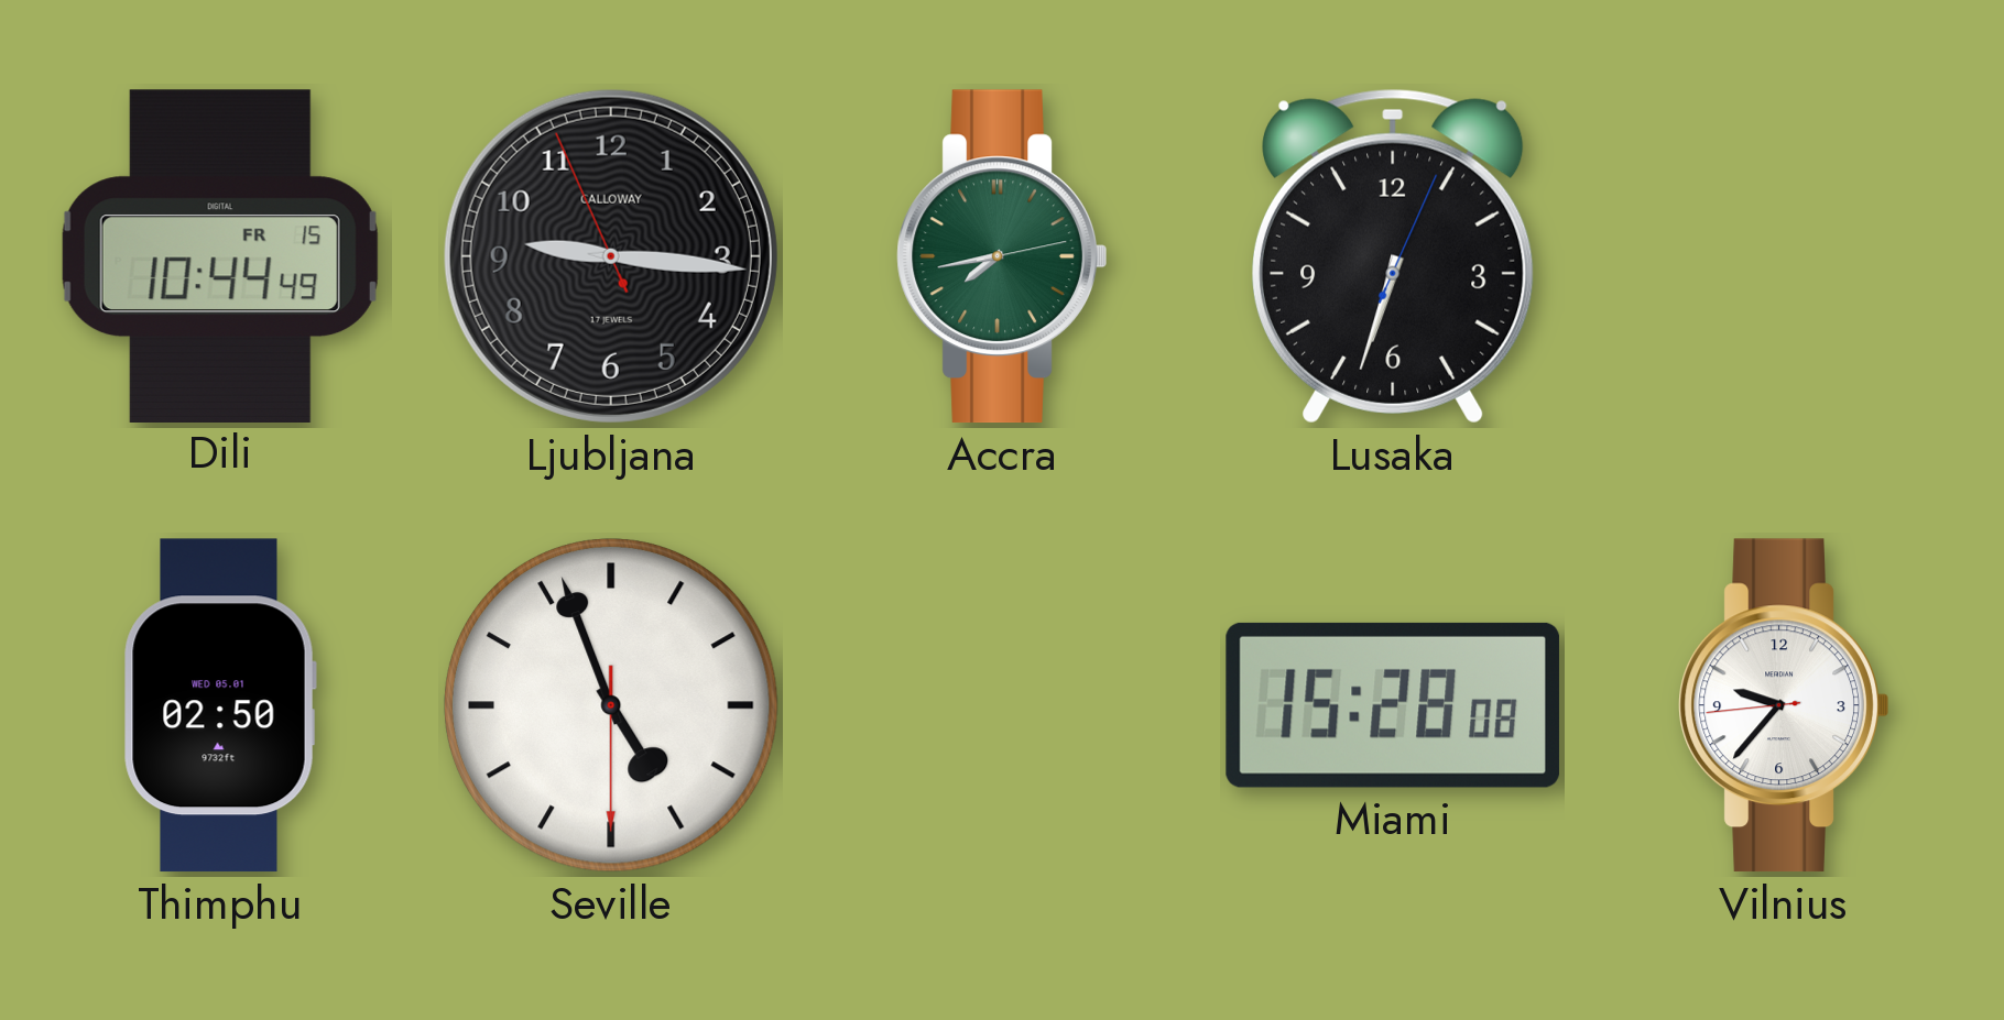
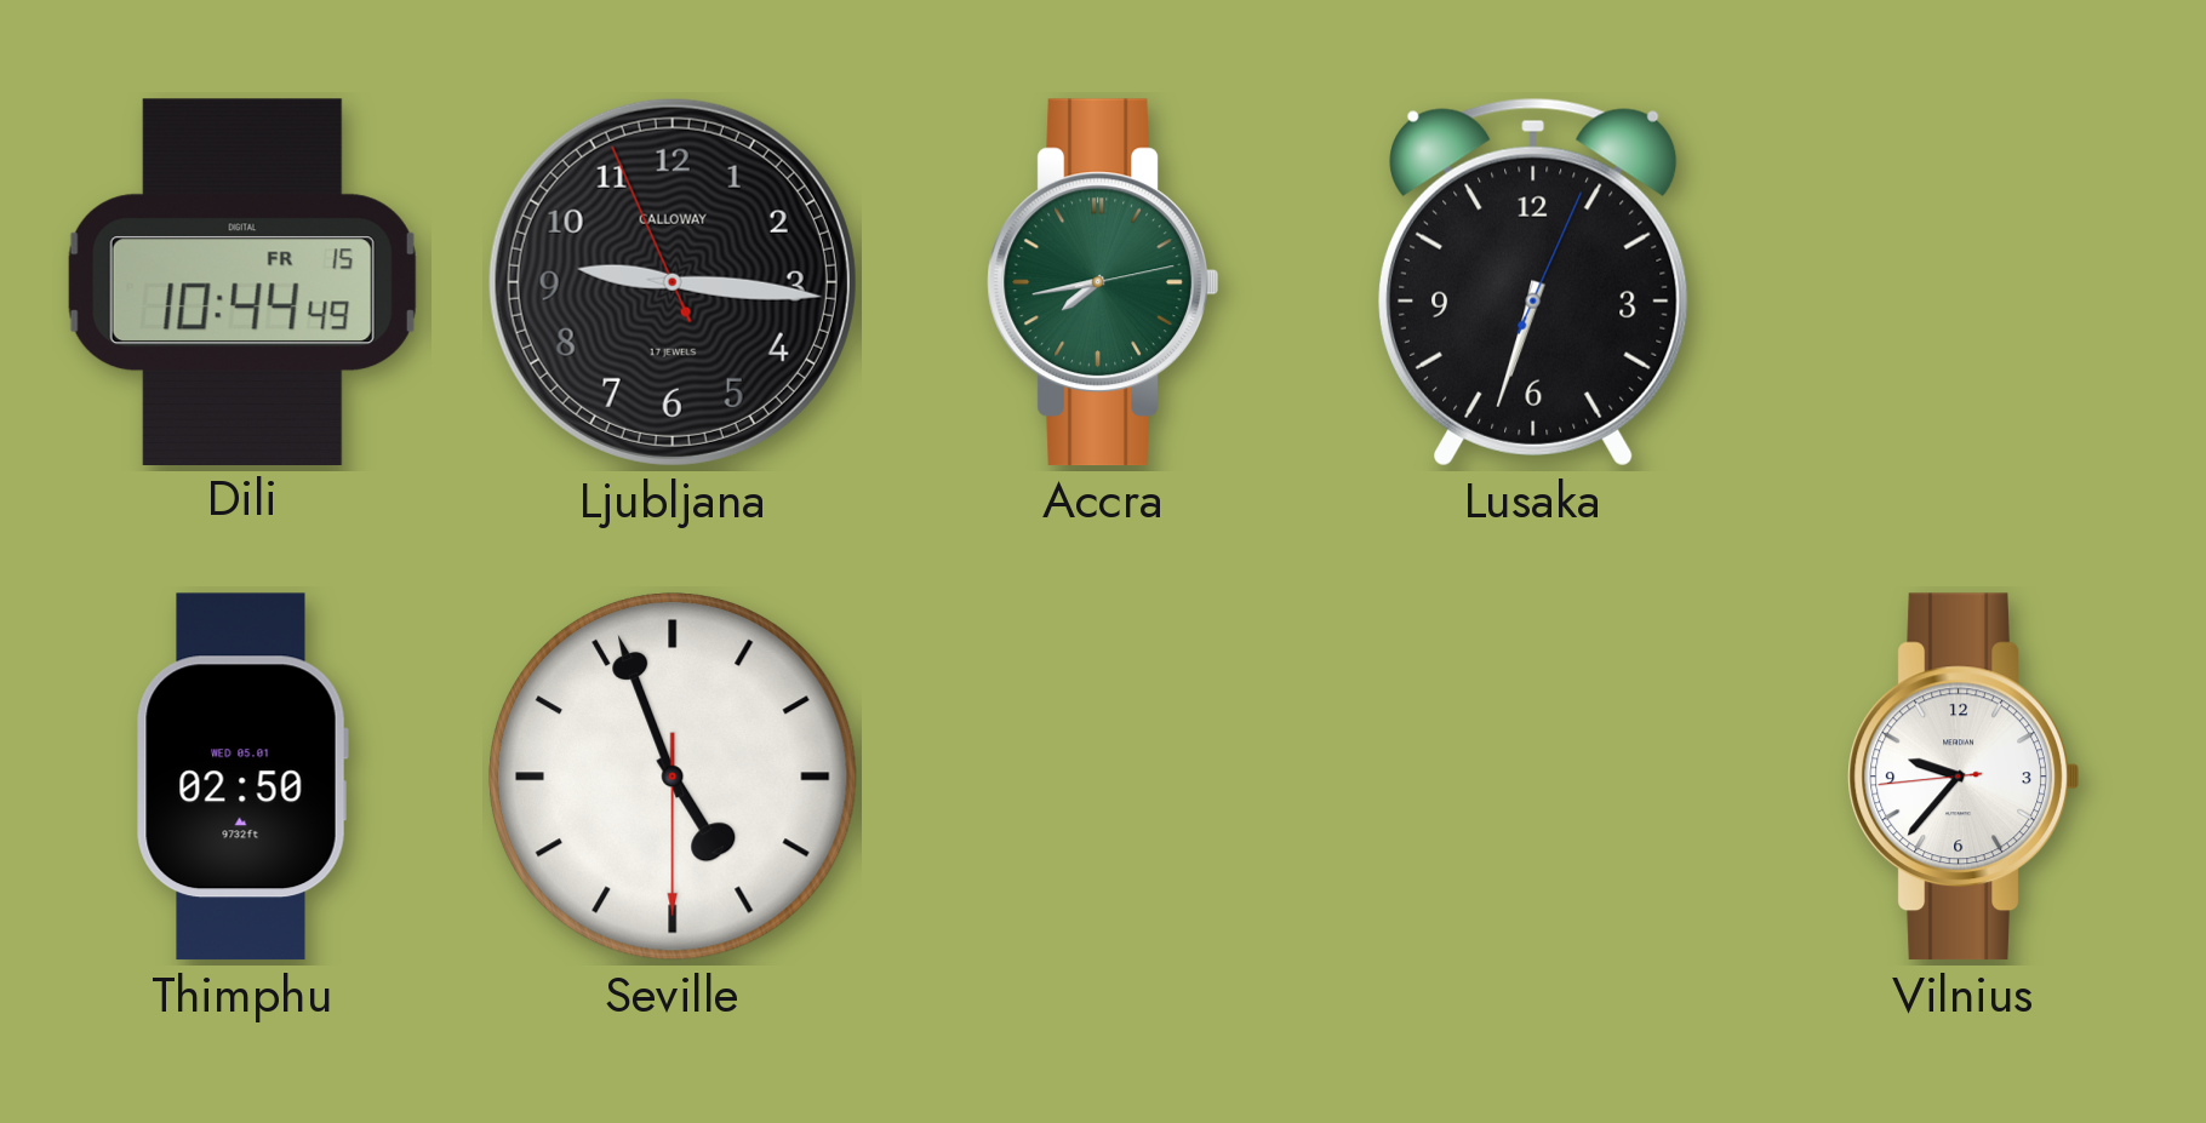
Miami: 15:28 -> none (1393, 705)
